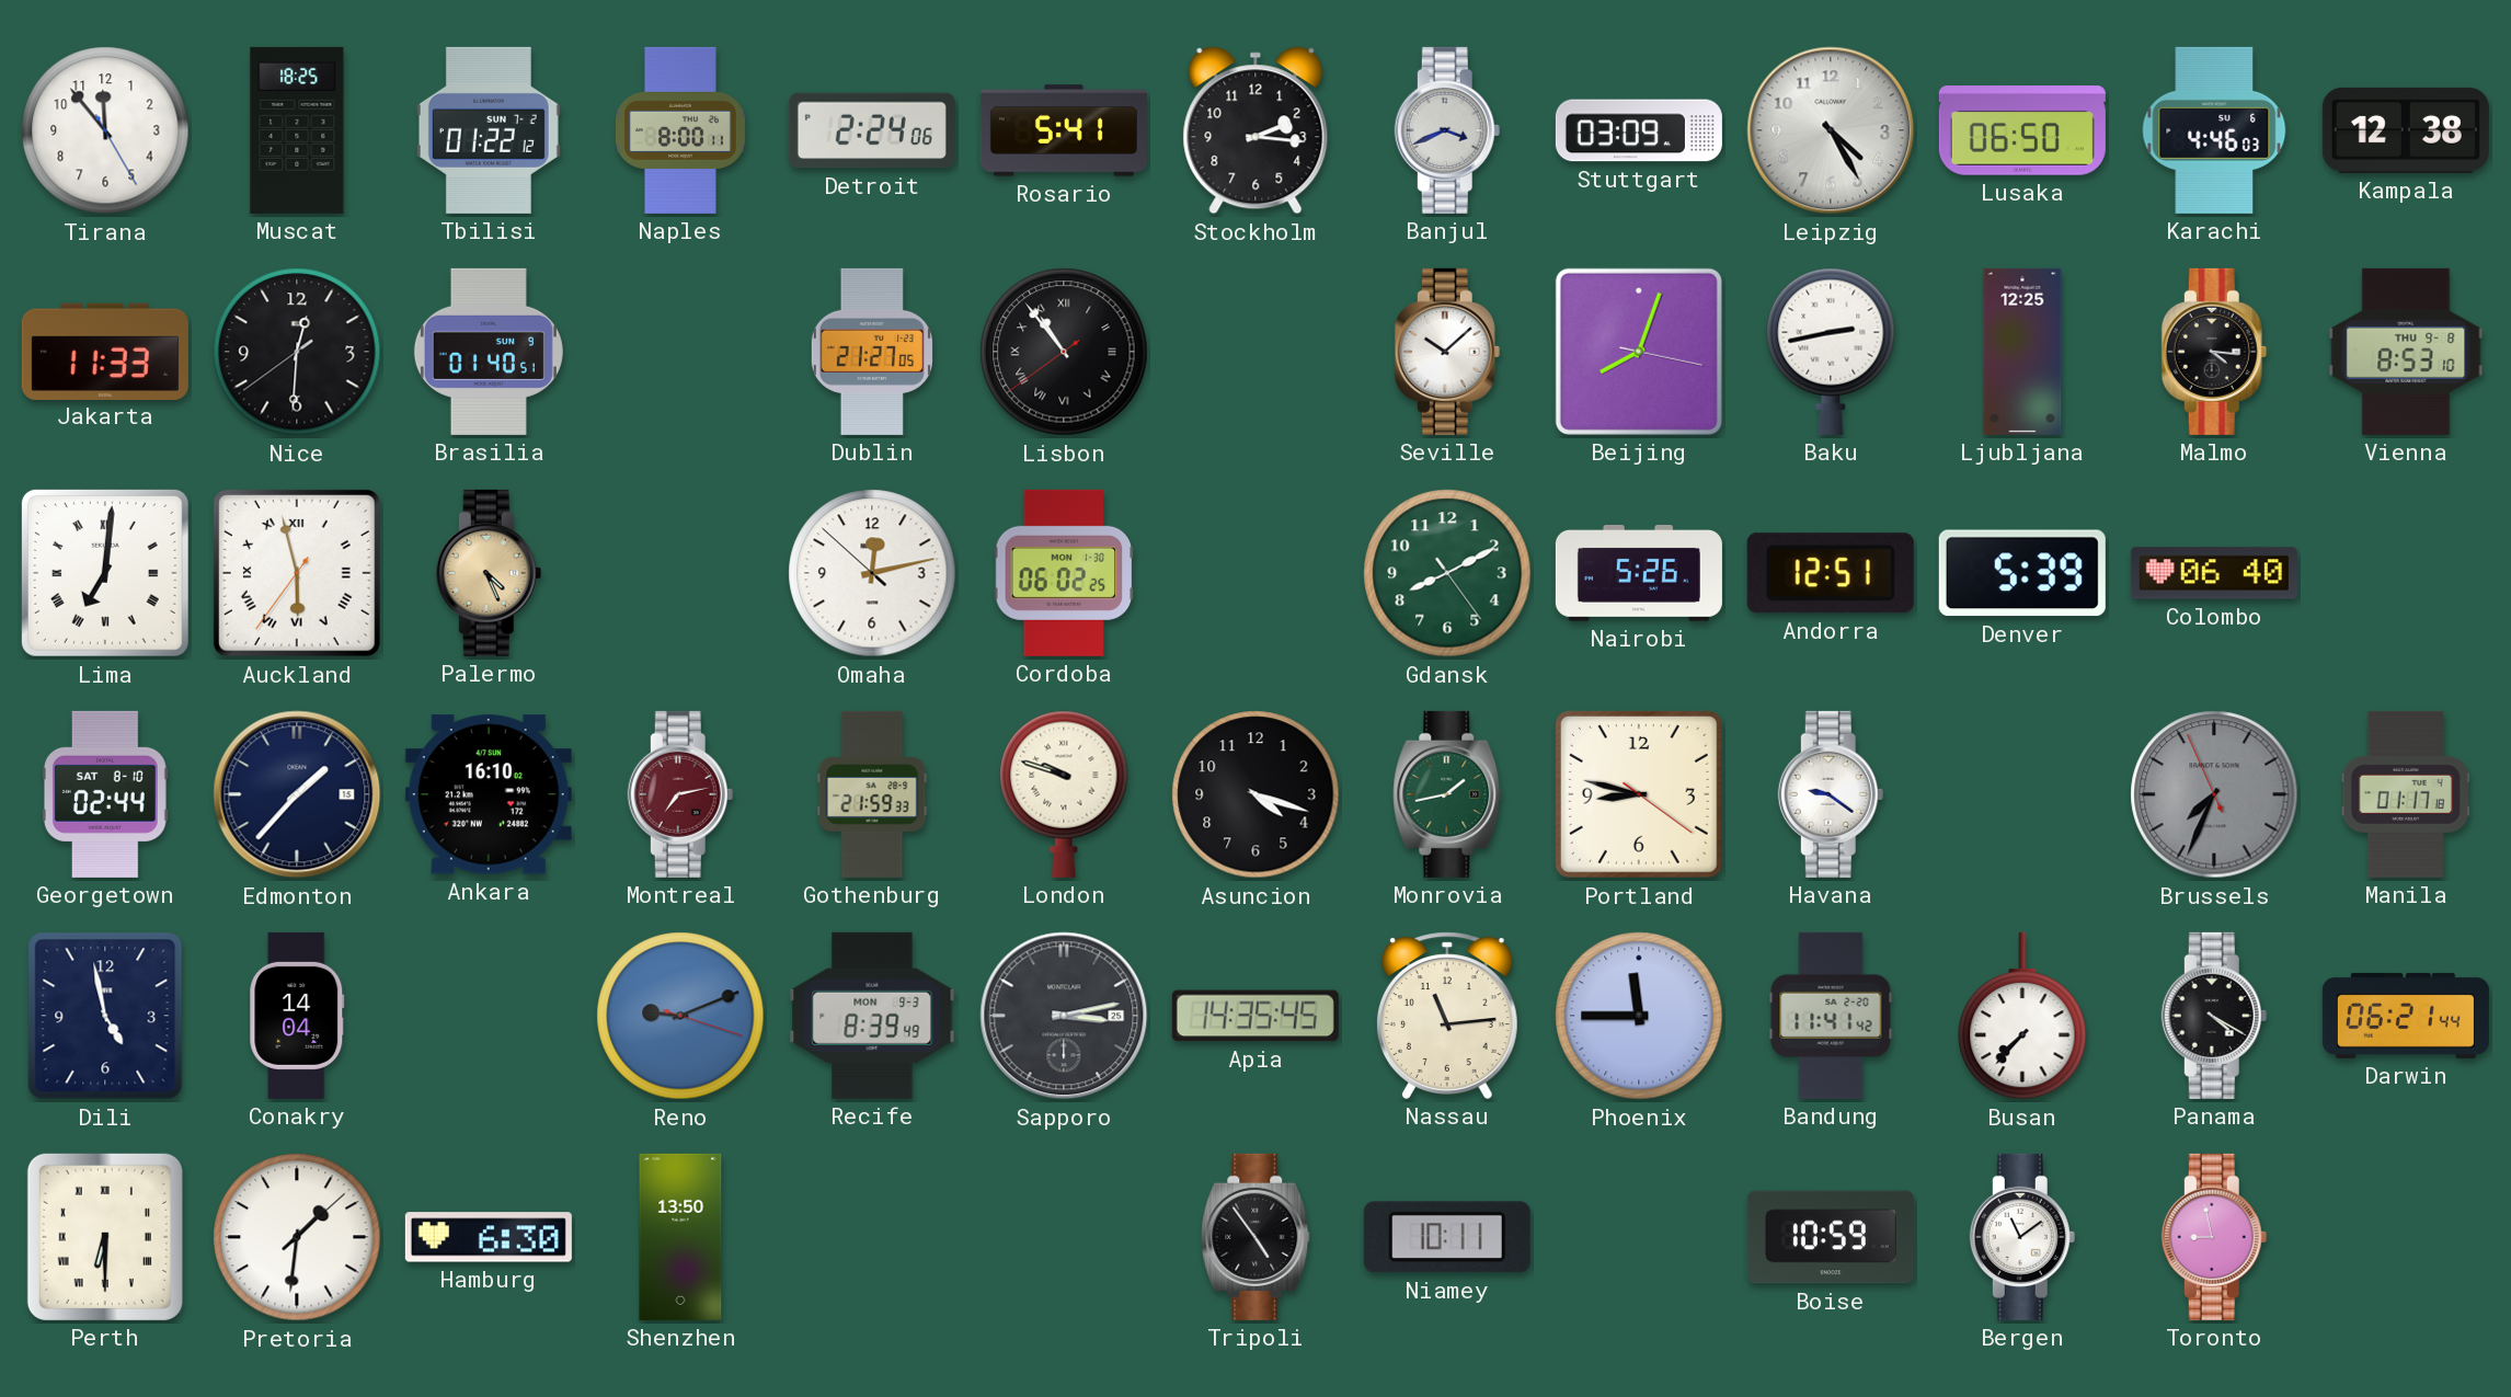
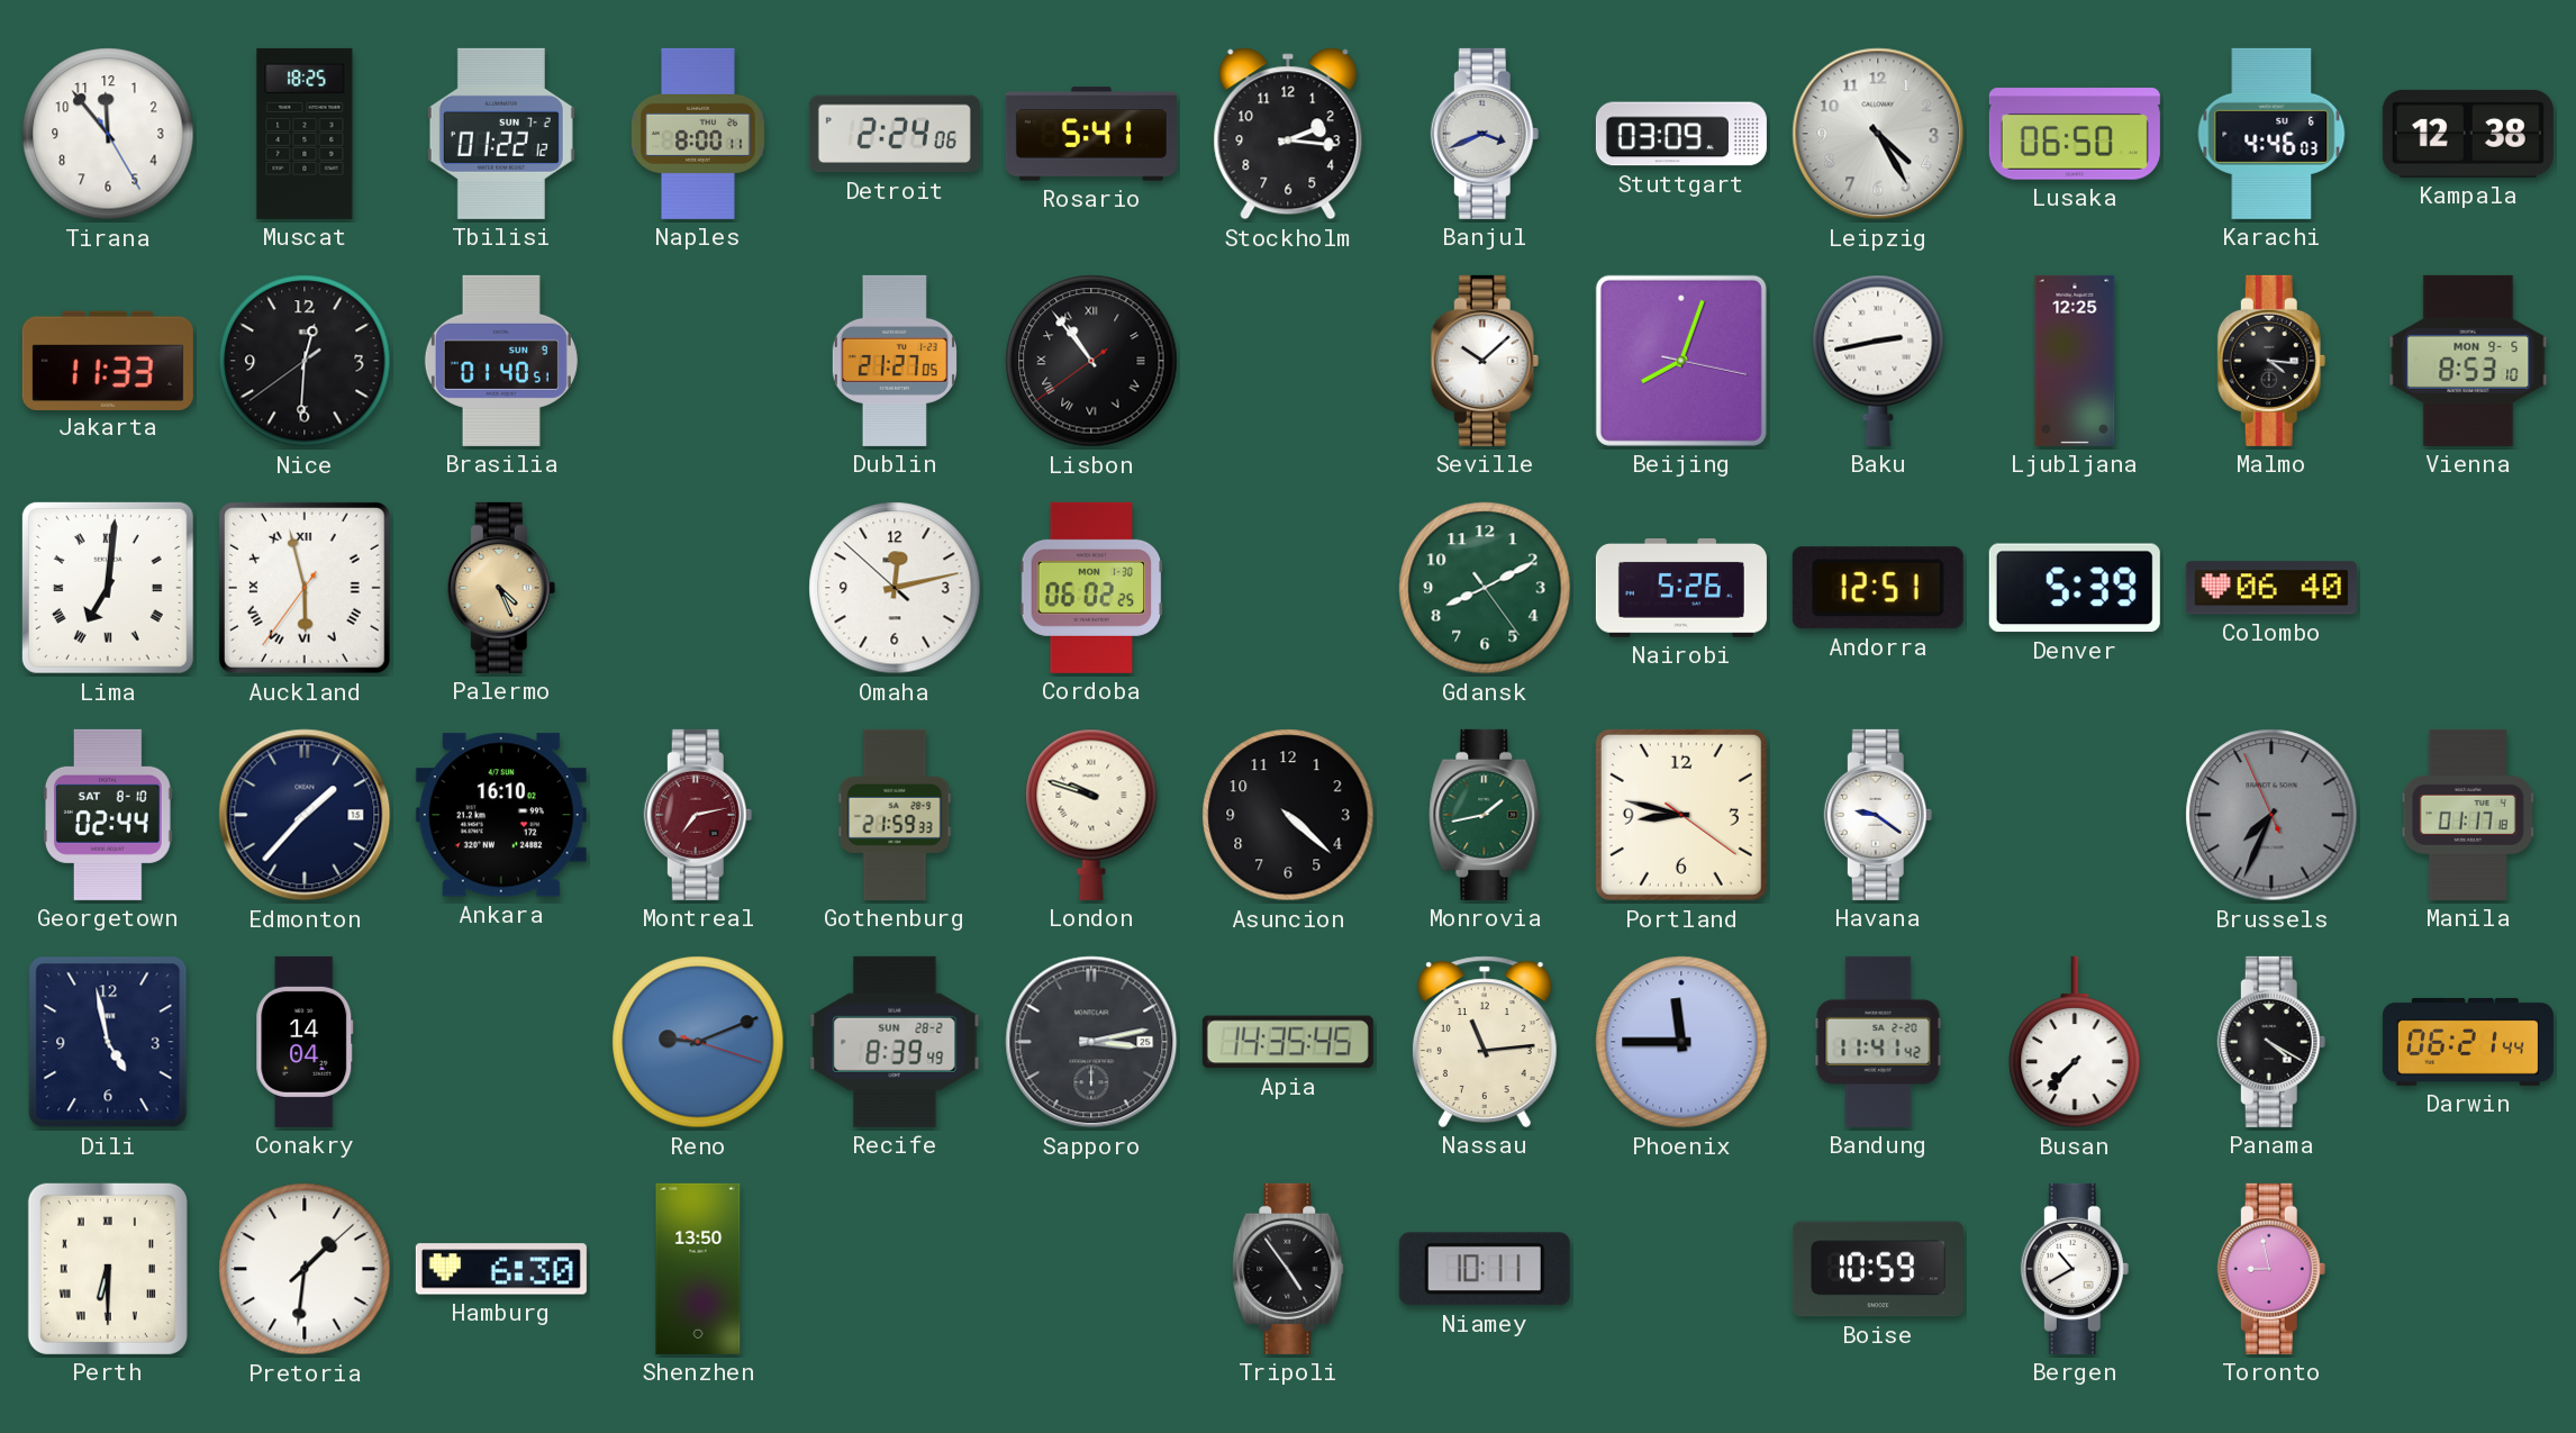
Vienna date: THU 9-8 -> MON 9-5 (2468, 361)
Asuncion: 4:18 -> 4:22 (1288, 815)
Recife date: MON 9-3 -> SUN 28-2 (895, 1042)
Bergen: 11:09 -> 10:40 (2075, 1269)
